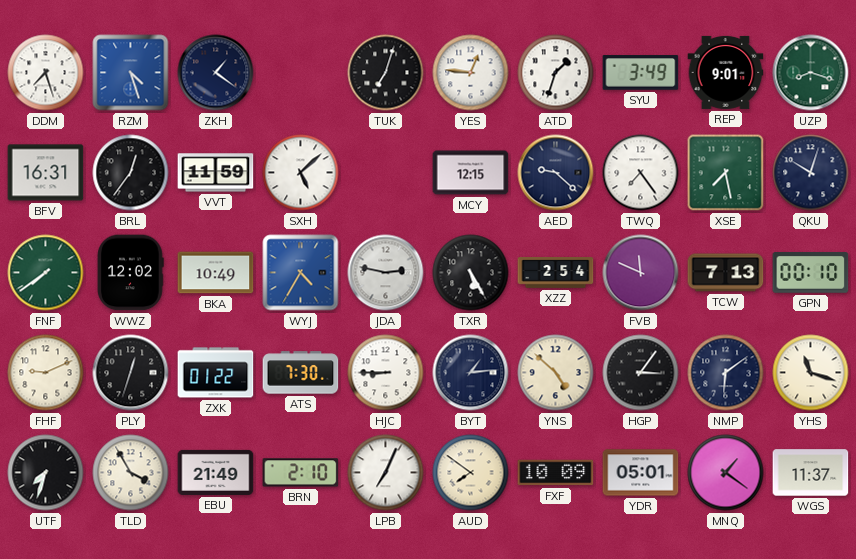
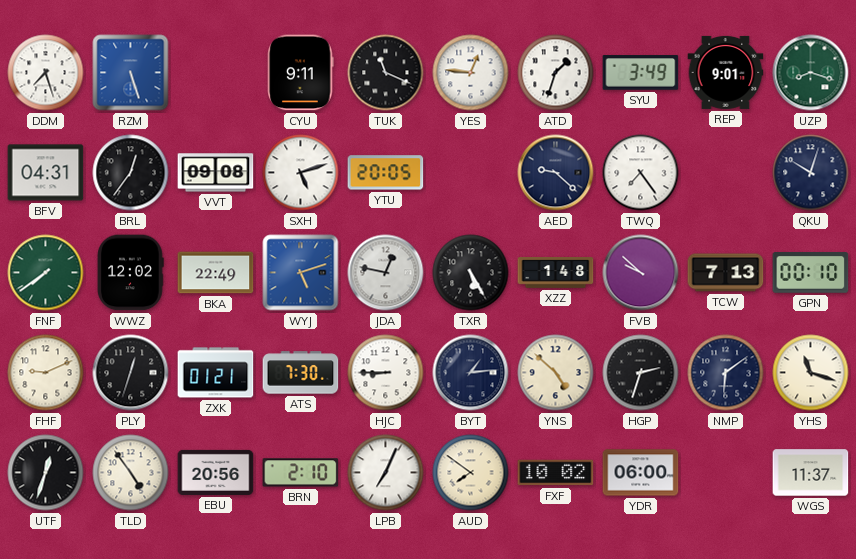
RZM: 4:27 -> 5:27 (131, 73)
ZKH: 1:21 -> none (216, 73)
CYU: none -> 9:11 (301, 73)
TUK: 7:03 -> 11:19 (386, 73)
BFV: 16:31 -> 04:31 (46, 173)
VVT: 11:59 -> 09:08 (216, 173)
SXH: 5:08 -> 5:12 (301, 173)
YTU: none -> 20:05 (386, 173)
MCY: 12:15 -> none (471, 173)
XSE: 7:28 -> none (726, 173)
BKA: 10:49 -> 22:49 (216, 273)
WYJ: 4:35 -> 5:12 (301, 273)
JDA: 2:47 -> 12:47 (386, 273)
XZZ: 2:54 -> 1:48 (556, 273)
FVB: 11:49 -> 9:52 (641, 273)
ZXK: 01:22 -> 01:21 (216, 373)
HGP: 3:06 -> 2:33 (641, 373)
UTF: 7:33 -> 12:33 (46, 473)
TLD: 3:55 -> 4:54 (131, 473)
EBU: 21:49 -> 20:56 (216, 472)
FXF: 10:09 -> 10:02 (556, 473)
YDR: 05:01 -> 06:00 (641, 473)
MNQ: 1:21 -> none (726, 473)
